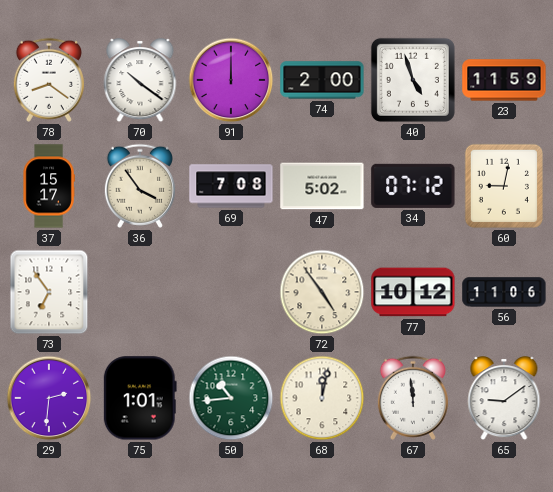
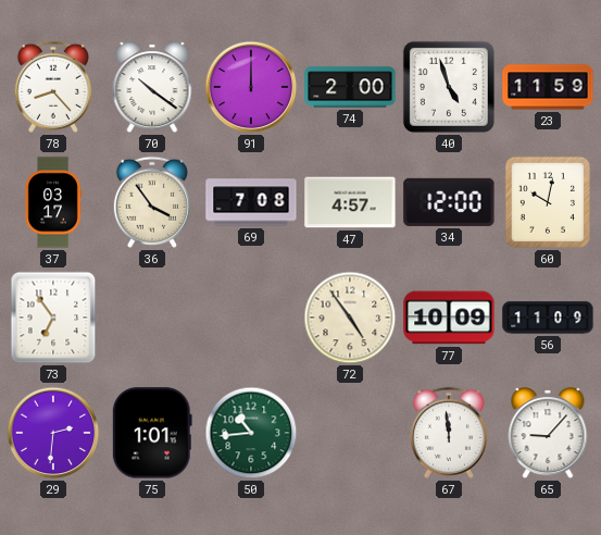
78: 8:21 -> 8:23 (53, 87)
37: 15:17 -> 03:17 (53, 202)
47: 5:02 -> 4:57 (350, 202)
34: 07:12 -> 12:00 (449, 202)
60: 9:02 -> 10:02 (548, 202)
77: 10:12 -> 10:09 (449, 318)
56: 11:06 -> 11:09 (548, 318)
68: 12:02 -> none (322, 398)
65: 9:09 -> 9:07 (548, 434)
